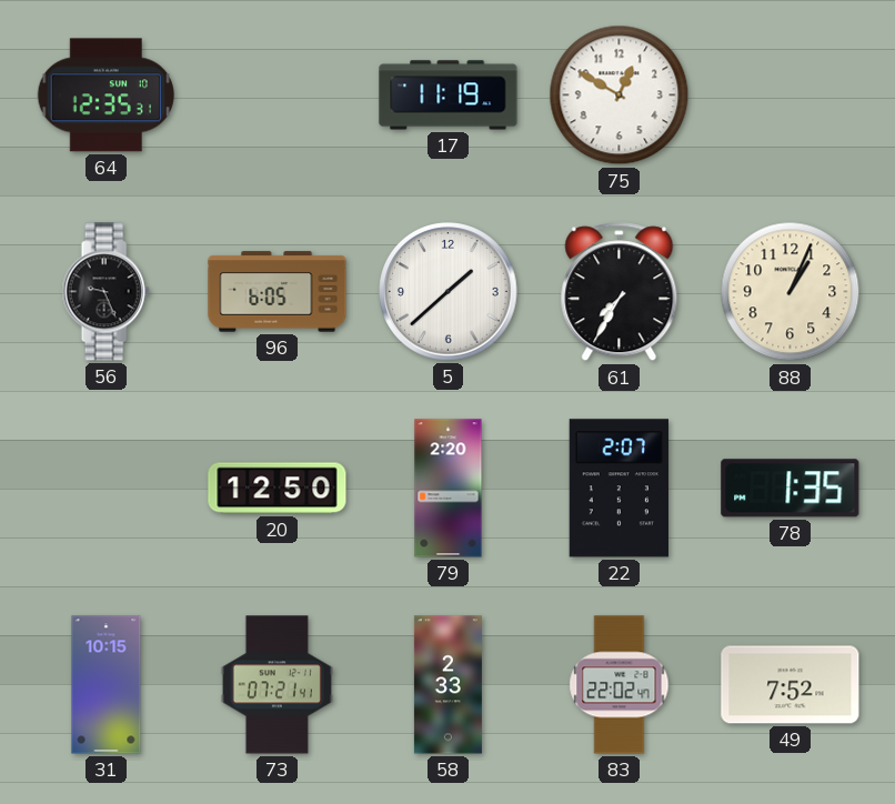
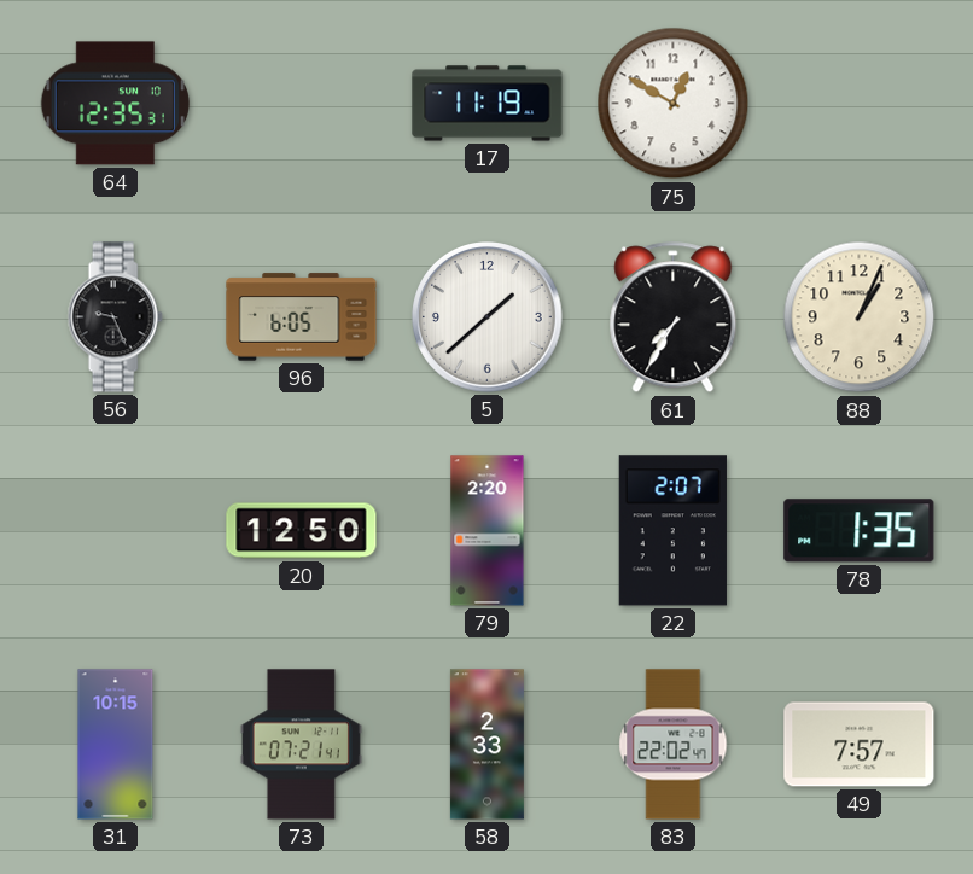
49: 7:52 -> 7:57 (860, 745)
